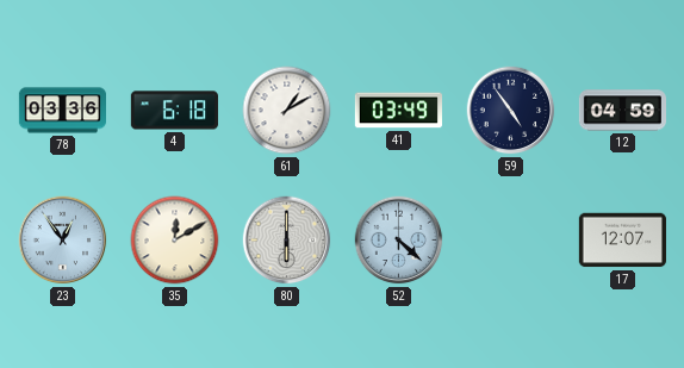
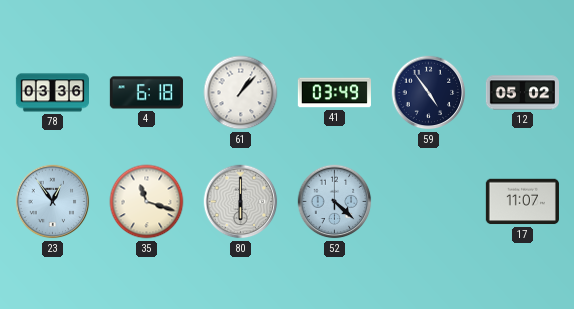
61: 1:10 -> 1:07 (241, 93)
12: 04:59 -> 05:02 (522, 93)
35: 12:10 -> 11:18 (147, 202)
17: 12:07 -> 11:07 (522, 202)
